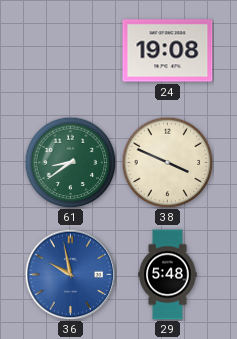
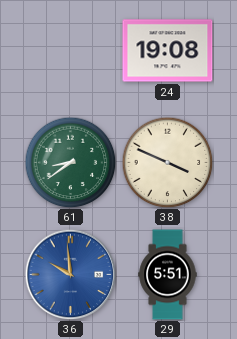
36: 9:58 -> 9:59 (70, 274)
29: 5:48 -> 5:51 (168, 275)
